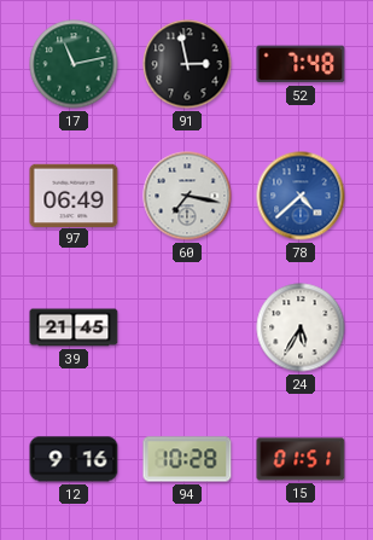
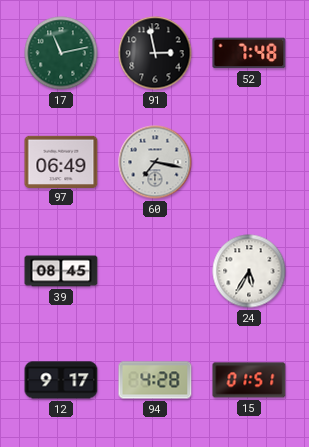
78: 4:38 -> none (301, 196)
39: 21:45 -> 08:45 (61, 271)
12: 9:16 -> 9:17 (61, 380)
94: 10:28 -> 4:28 (155, 380)
